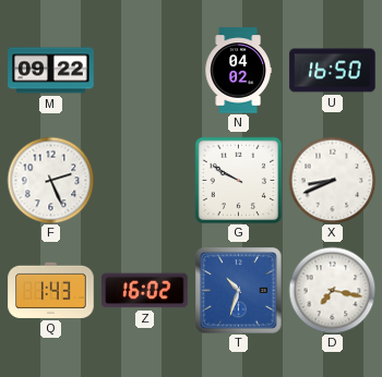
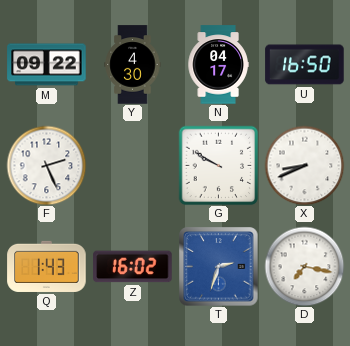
Y: none -> 4:30 (133, 65)
N: 04:02 -> 04:17 (218, 65)
T: 10:33 -> 2:33 (219, 267)
